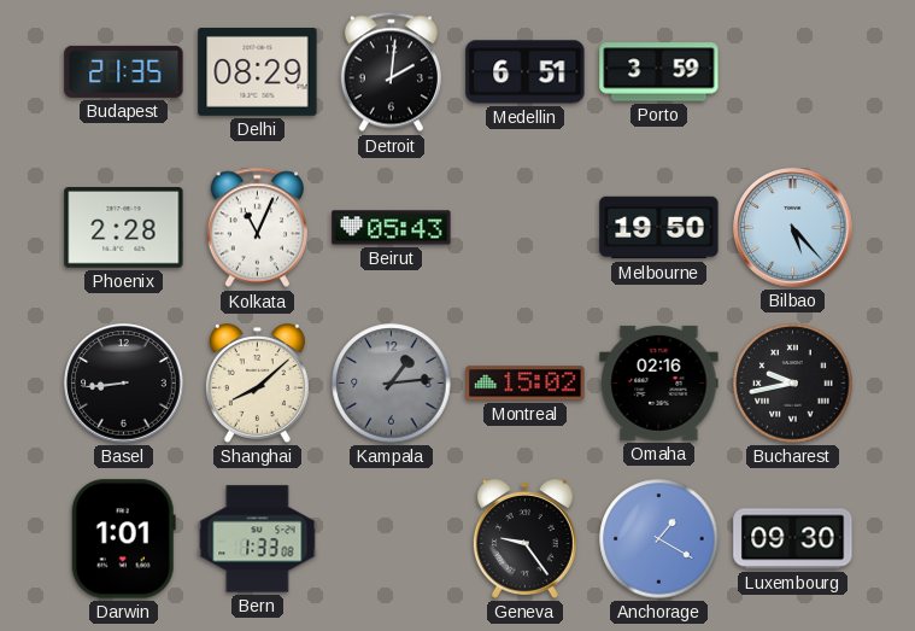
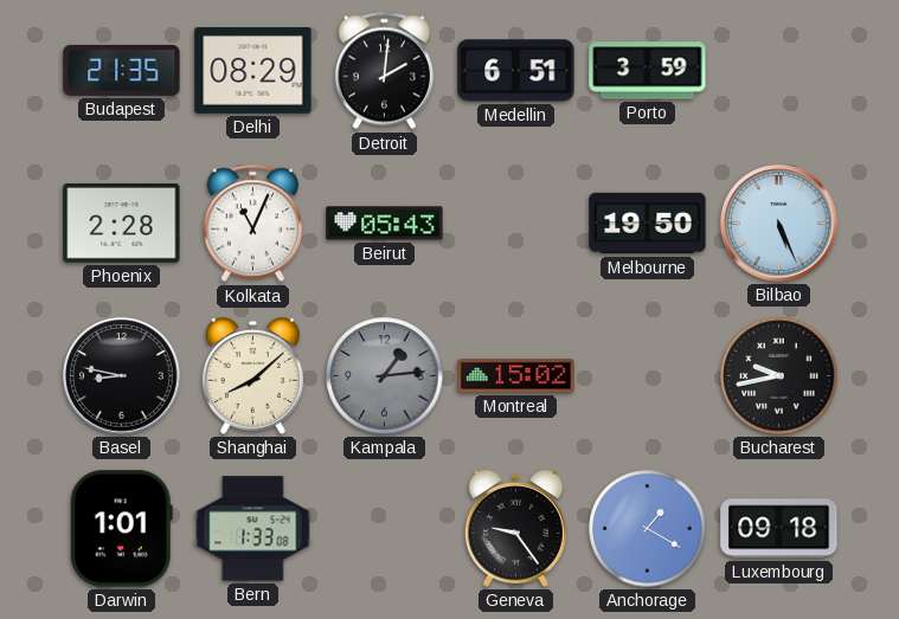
Bilbao: 5:23 -> 5:26 (779, 224)
Basel: 8:44 -> 8:47 (122, 376)
Omaha: 02:16 -> none (659, 382)
Luxembourg: 09:30 -> 09:18 (779, 529)
